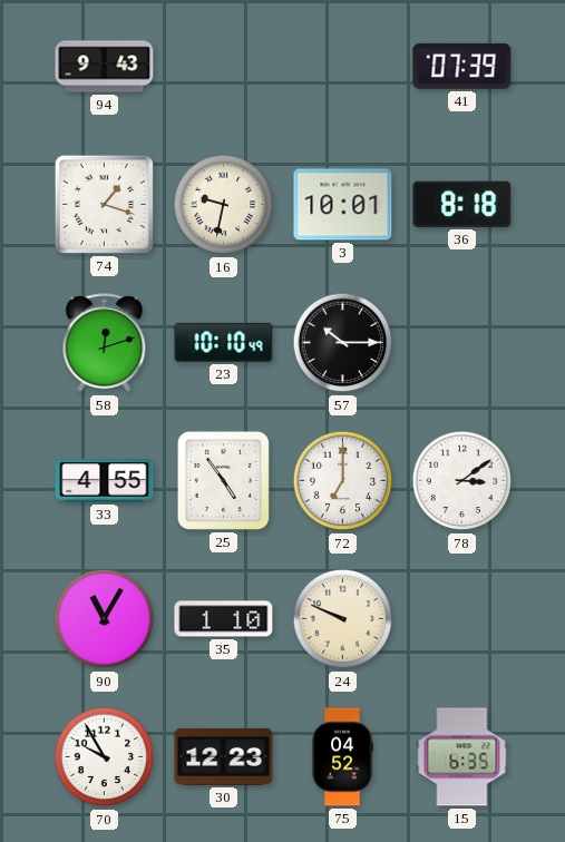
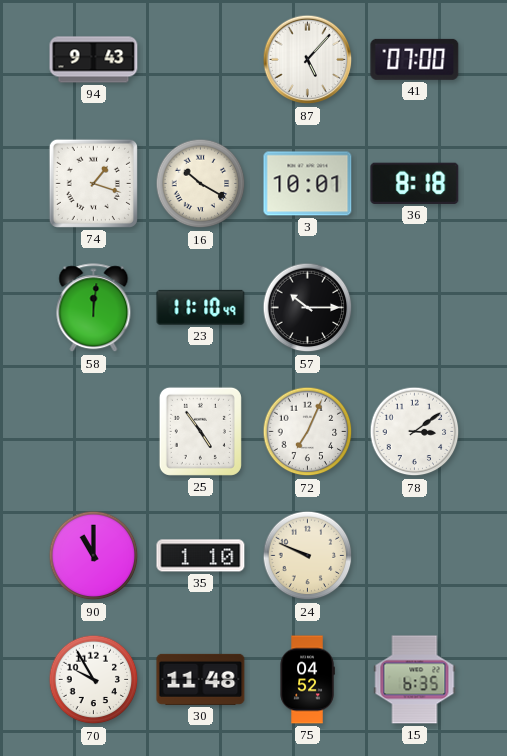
87: none -> 5:07 (308, 60)
41: 07:39 -> 07:00 (415, 59)
16: 9:32 -> 10:20 (201, 184)
58: 12:12 -> 12:01 (94, 308)
23: 10:10 -> 11:10 (201, 307)
33: 4:55 -> none (105, 481)
72: 7:00 -> 7:04 (308, 432)
90: 11:05 -> 11:00 (94, 556)
30: 12:23 -> 11:48 (201, 679)
